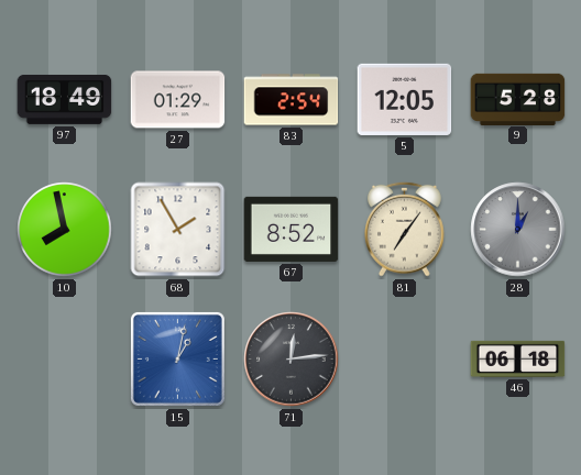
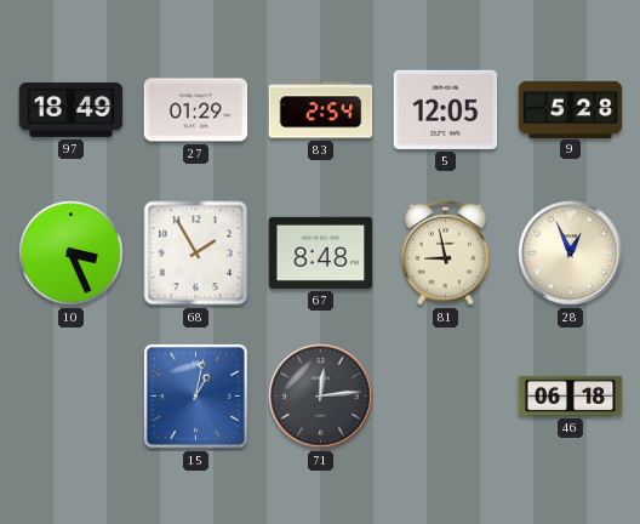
10: 7:58 -> 3:26 (72, 254)
67: 8:52 -> 8:48 (321, 252)
81: 7:06 -> 8:58 (446, 252)
28: 1:00 -> 12:56 (571, 254)
28 dial: grey -> cream (571, 254)
